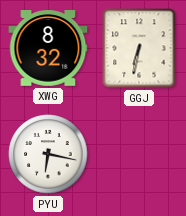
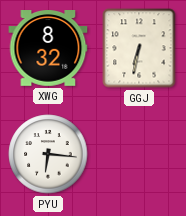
PYU: 6:17 -> 6:16 (48, 154)
